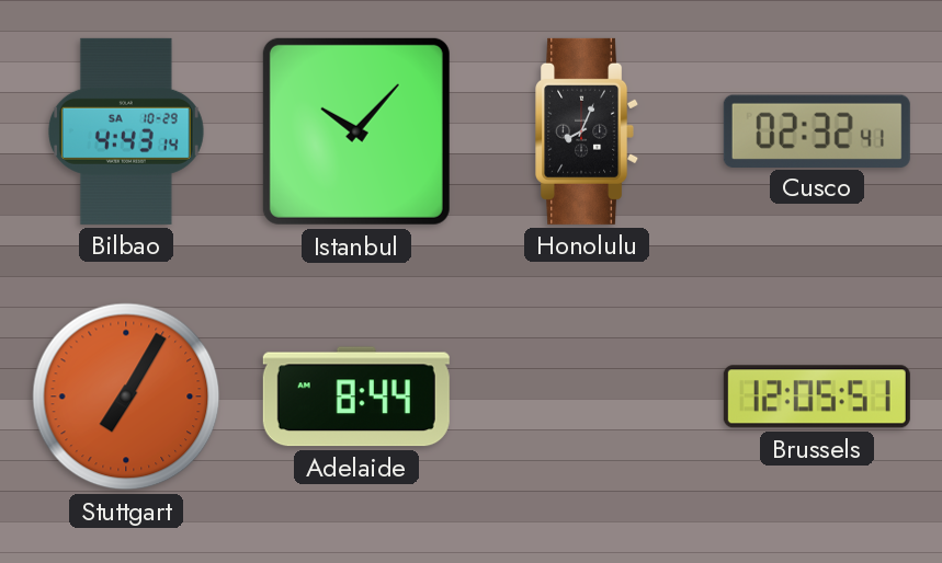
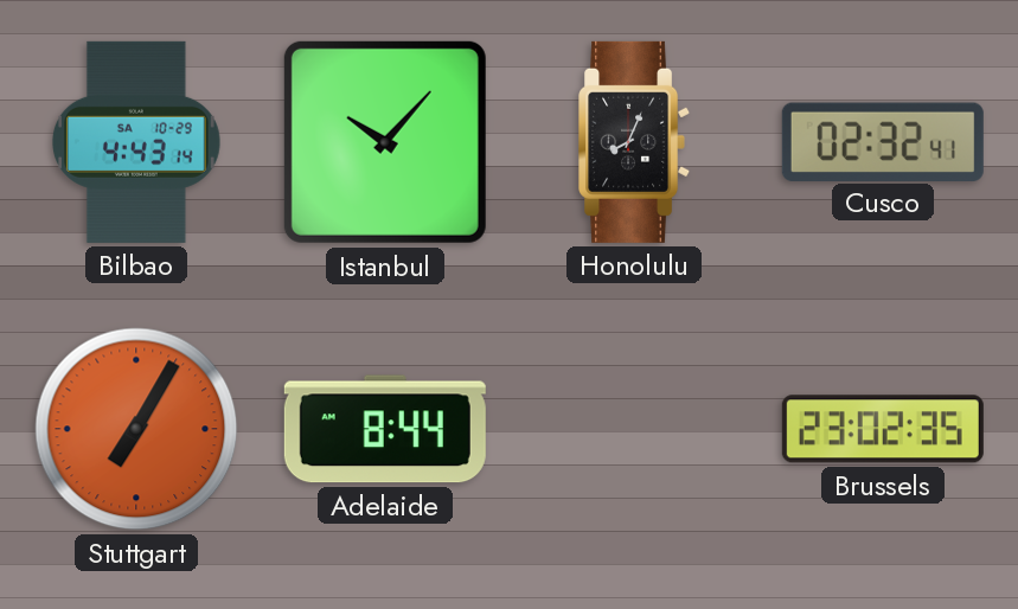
Brussels: 12:05 -> 23:02 (883, 429)
